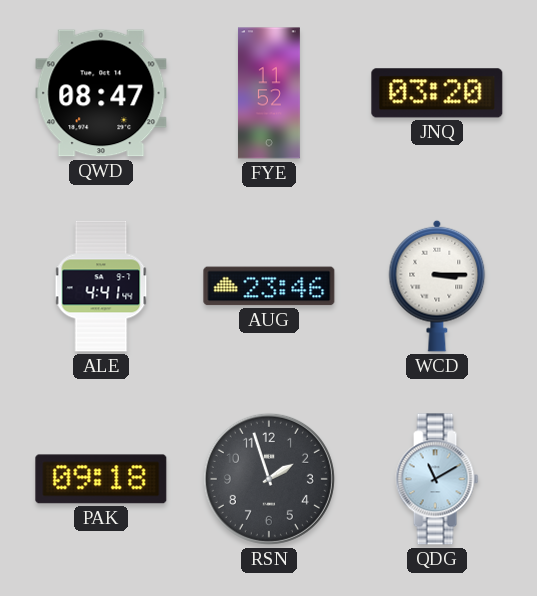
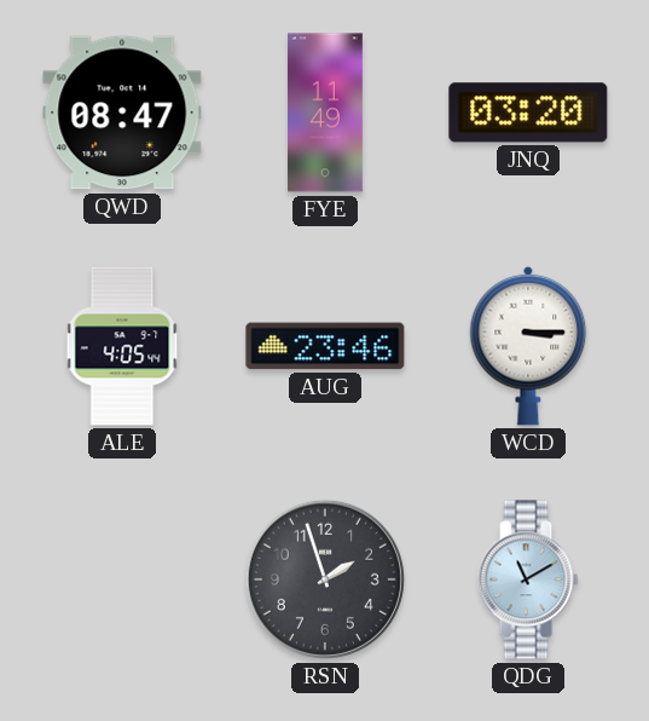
FYE: 11:52 -> 11:49 (325, 113)
ALE: 4:41 -> 4:05 (122, 346)
PAK: 09:18 -> none (101, 479)
